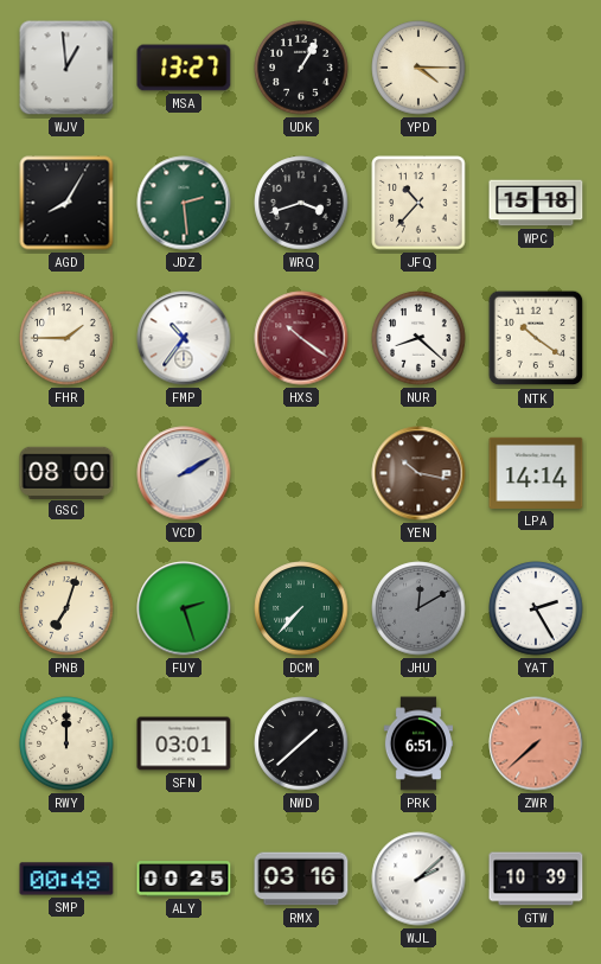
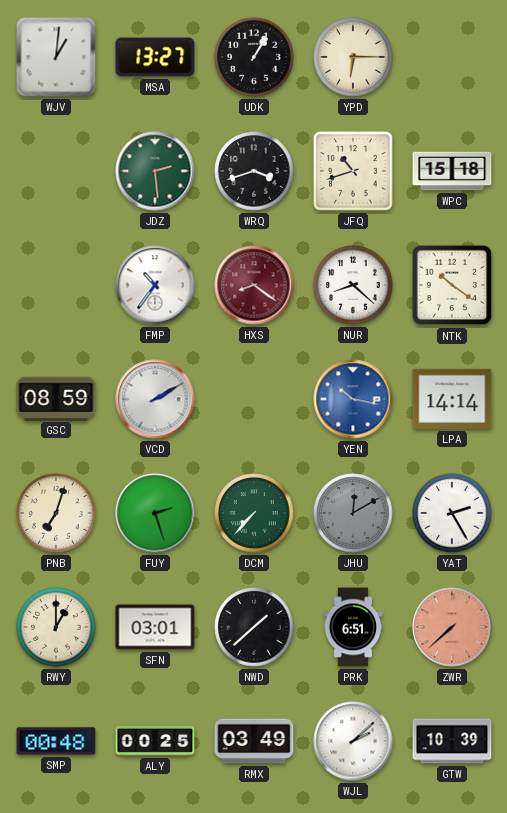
WJV: 12:59 -> 1:01 (56, 57)
YPD: 4:15 -> 6:15 (353, 57)
AGD: 8:05 -> none (66, 203)
JFQ: 10:37 -> 10:42 (353, 171)
FHR: 1:45 -> none (66, 338)
HXS: 10:21 -> 8:21 (254, 285)
GSC: 08:00 -> 08:59 (56, 398)
YEN dial: brown -> blue (353, 399)
RWY: 12:00 -> 1:00 (56, 627)
RMX: 03:16 -> 03:49 (254, 741)
